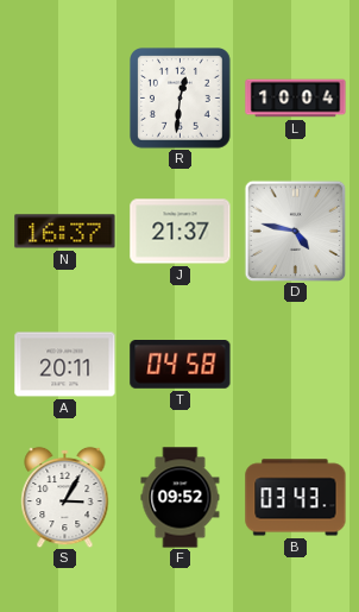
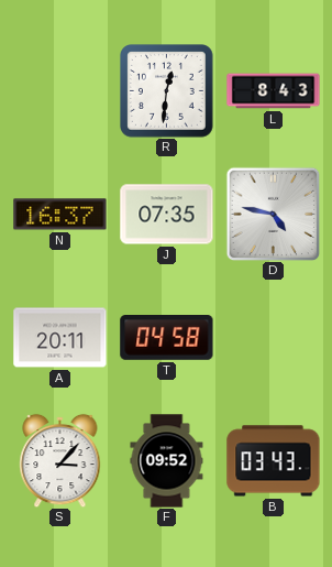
L: 10:04 -> 8:43 (274, 91)
J: 21:37 -> 07:35 (167, 215)
S: 3:05 -> 3:07 (60, 460)
